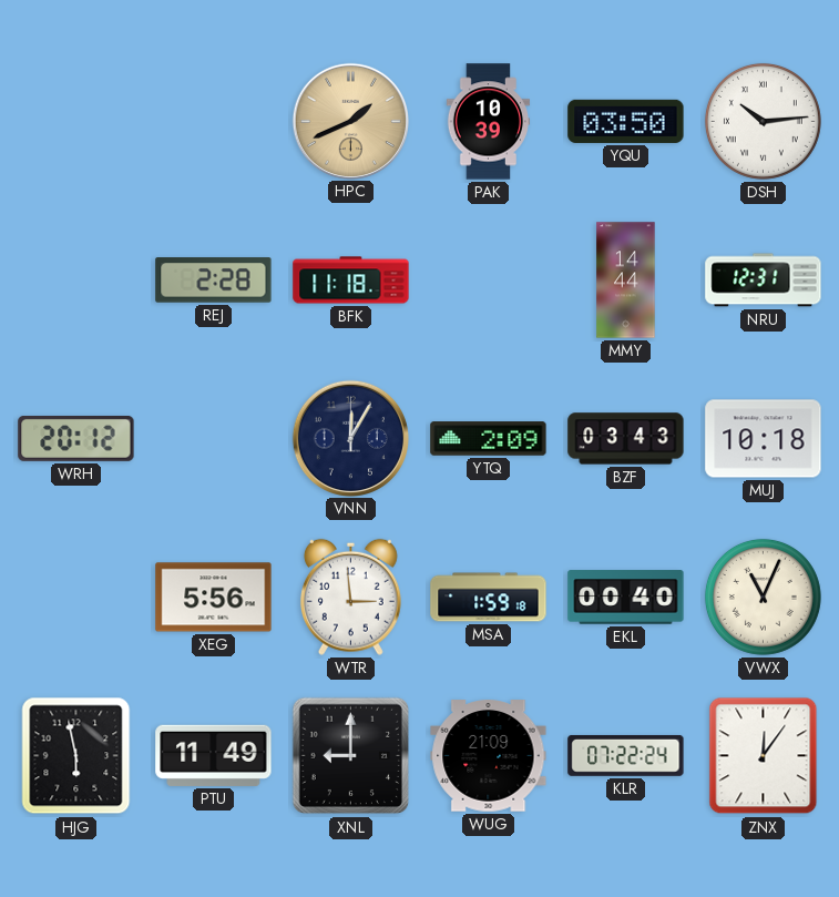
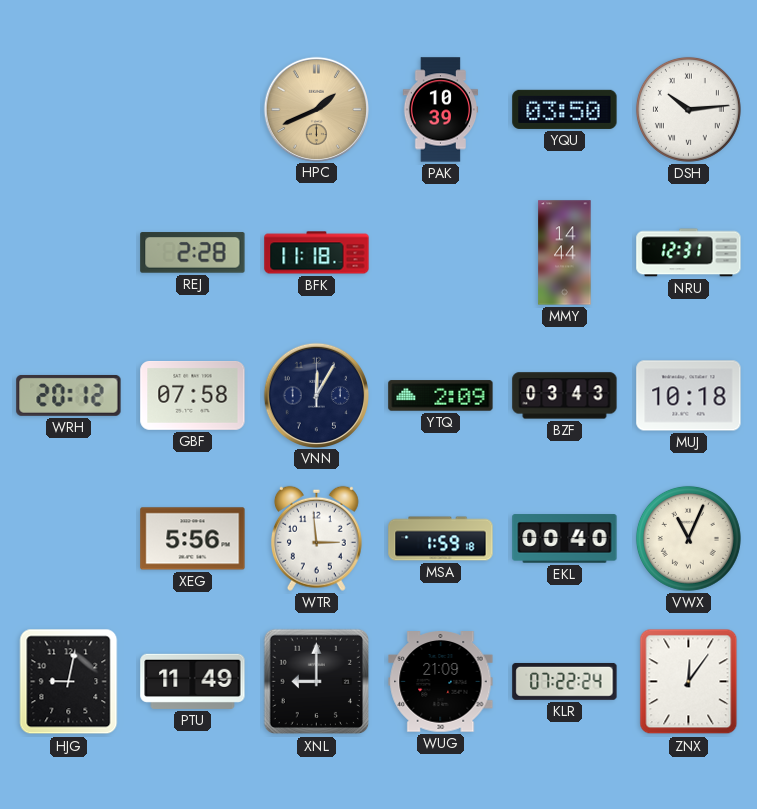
GBF: none -> 07:58 (193, 395)
HJG: 5:58 -> 9:02 (69, 682)
